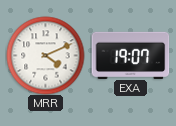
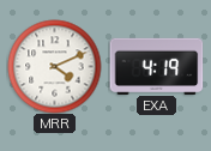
EXA: 19:07 -> 4:19 (156, 66)
